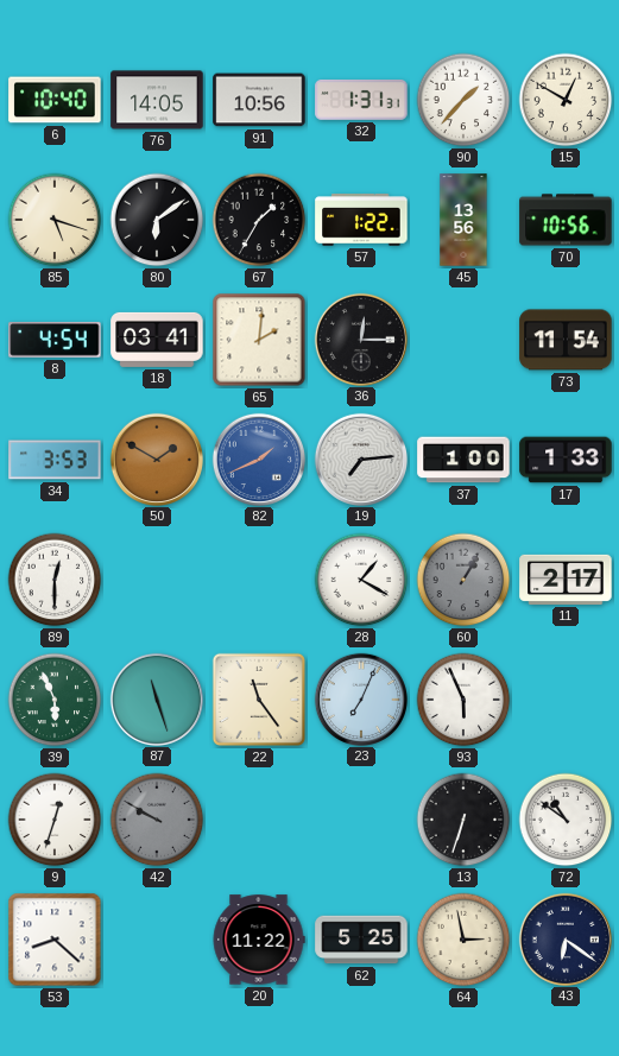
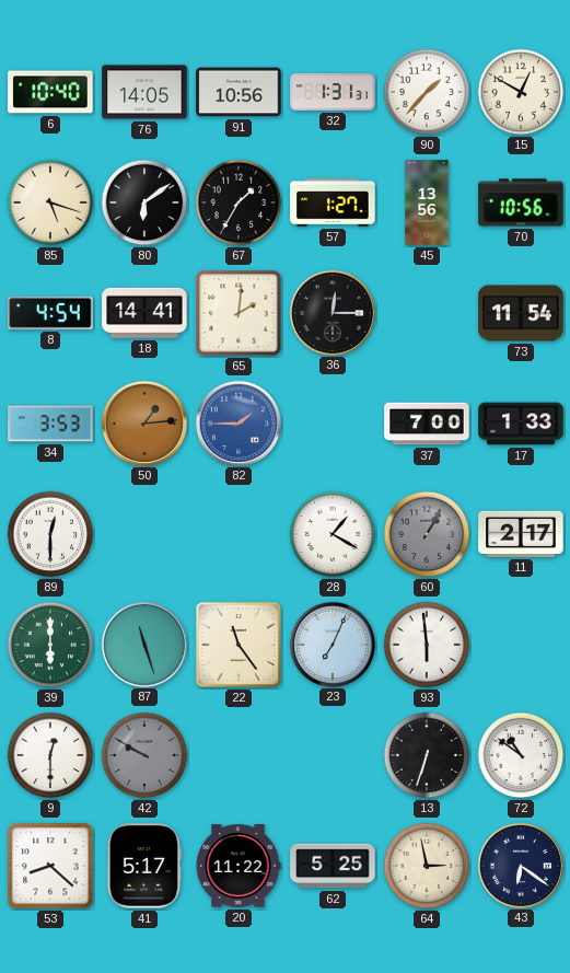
57: 1:22 -> 1:27 (333, 202)
18: 03:41 -> 14:41 (144, 313)
50: 1:50 -> 1:14 (143, 422)
82: 1:41 -> 1:45 (237, 422)
19: 7:14 -> none (360, 459)
37: 1:00 -> 7:00 (427, 424)
39: 5:56 -> 6:00 (50, 645)
93: 5:56 -> 5:59 (427, 645)
9: 12:33 -> 12:30 (50, 755)
41: none -> 5:17 (144, 866)
